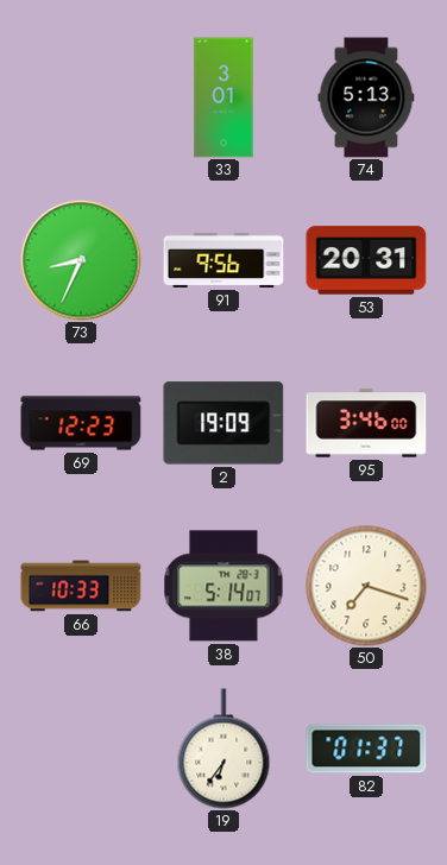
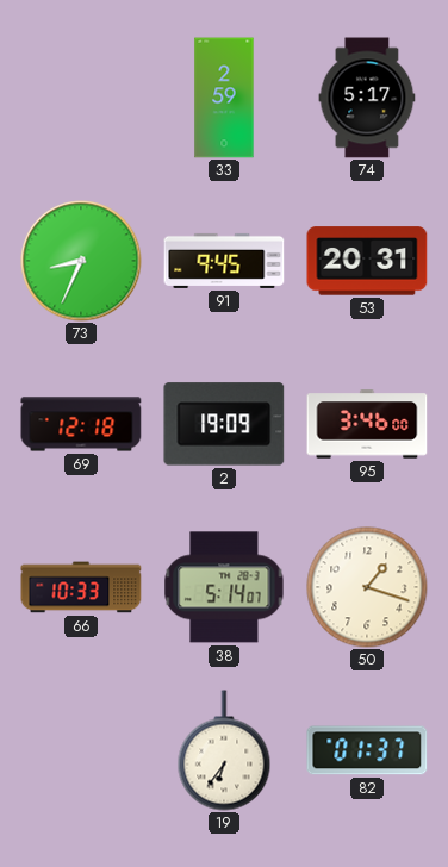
33: 3:01 -> 2:59 (224, 98)
74: 5:13 -> 5:17 (367, 98)
91: 9:56 -> 9:45 (224, 261)
69: 12:23 -> 12:18 (81, 424)
50: 7:18 -> 1:18 (367, 587)
